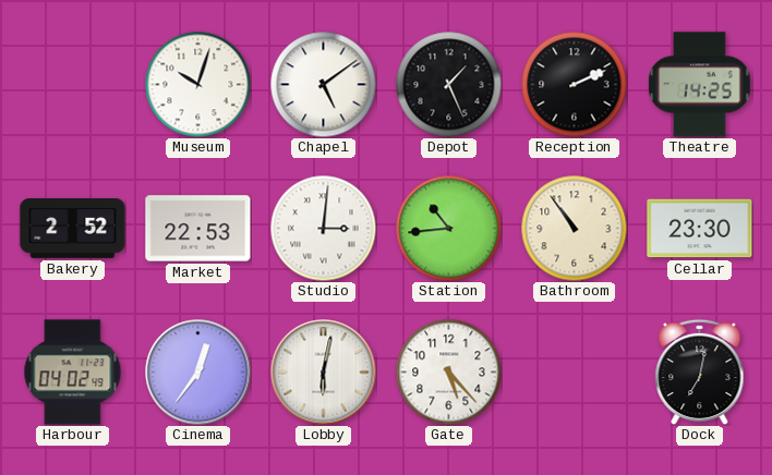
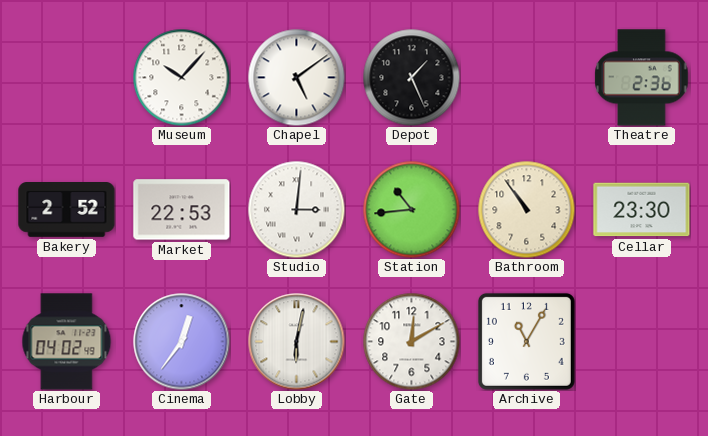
Museum: 10:03 -> 10:07 (181, 77)
Reception: 2:11 -> none (574, 84)
Theatre: 14:25 -> 2:36 (642, 78)
Gate: 5:23 -> 12:10 (411, 341)
Archive: none -> 11:05 (526, 341)
Dock: 7:02 -> none (700, 372)
